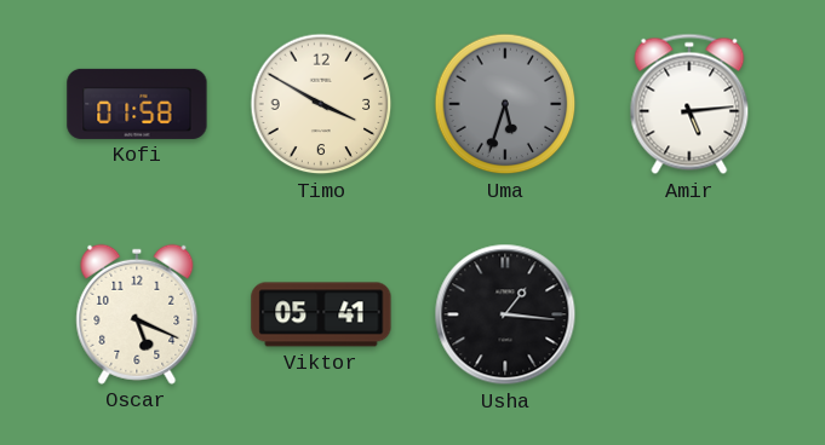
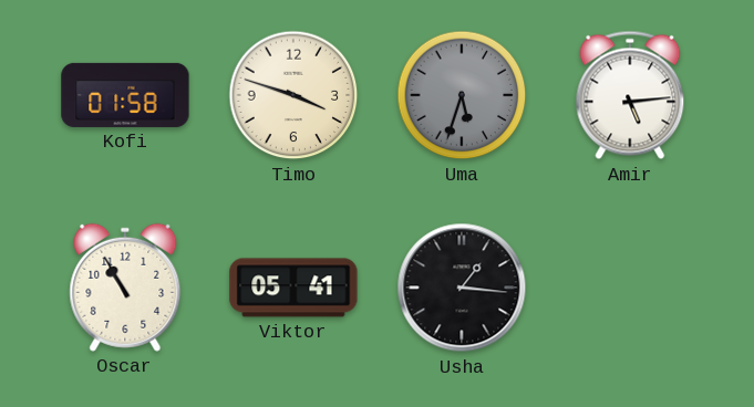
Timo: 3:50 -> 3:48 (293, 95)
Oscar: 5:19 -> 10:55 (125, 288)
